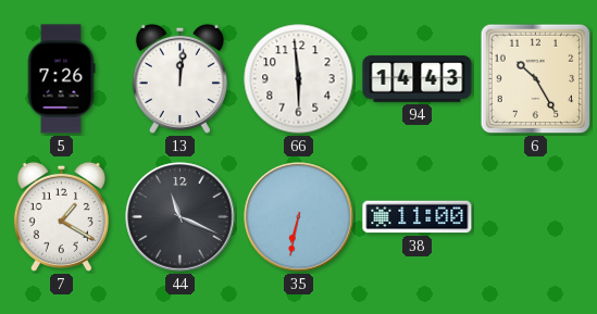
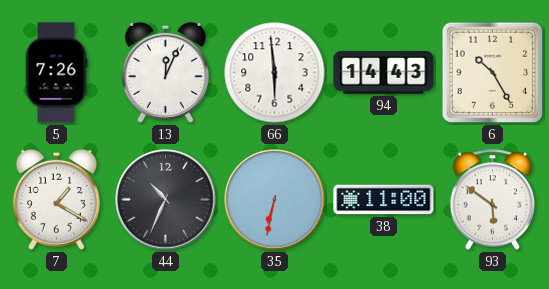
13: 12:01 -> 12:04 (165, 72)
44: 11:19 -> 10:34 (166, 200)
93: none -> 5:51 (493, 200)
